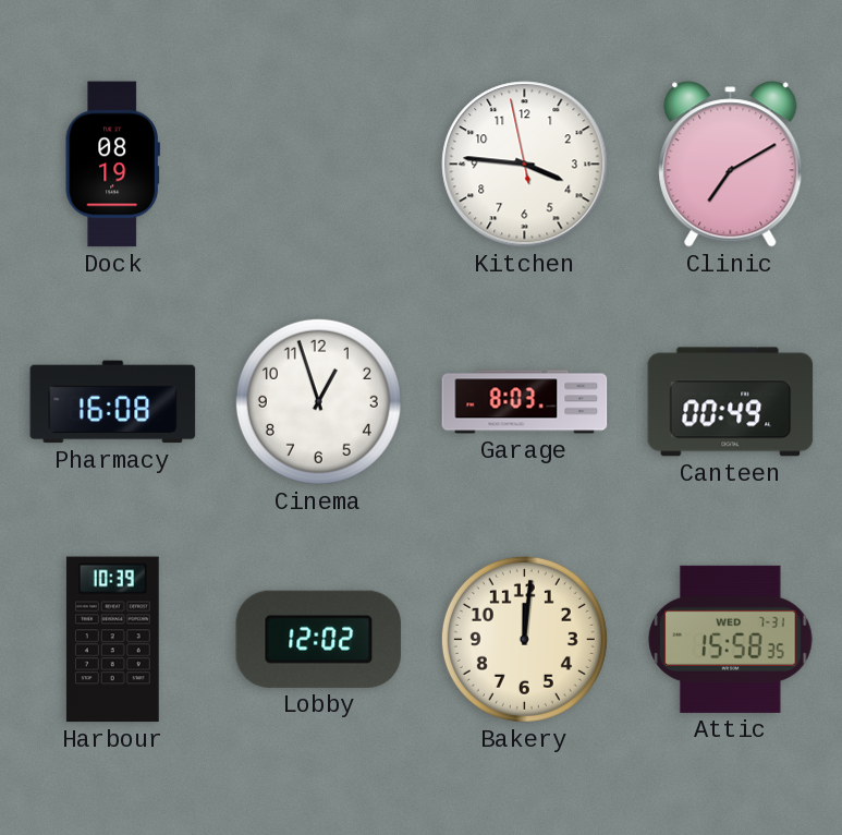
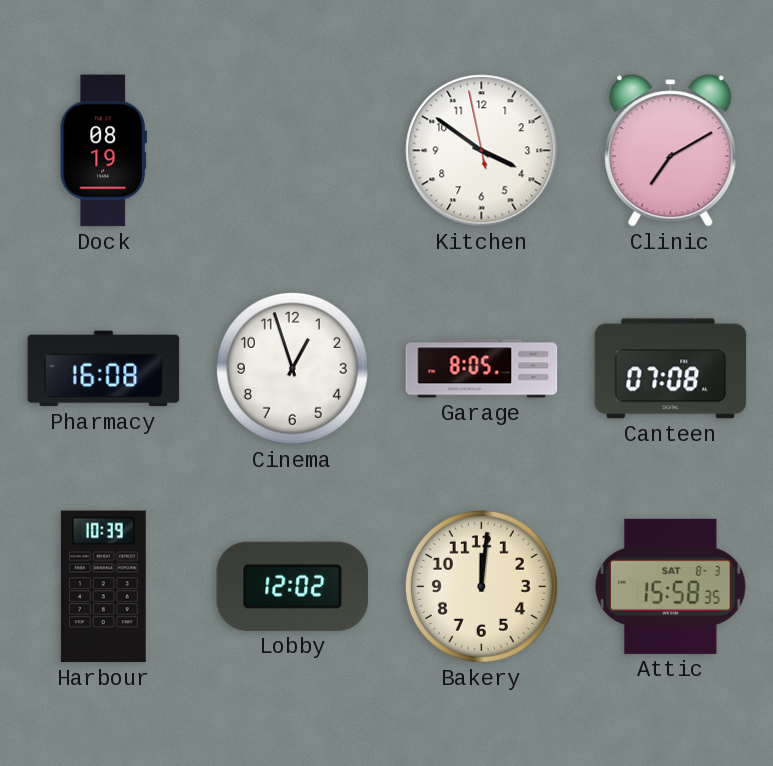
Kitchen: 3:45 -> 3:50 (482, 151)
Garage: 8:03 -> 8:05 (482, 369)
Canteen: 00:49 -> 07:08 (671, 369)
Attic date: WED 7-31 -> SAT 8-3 (671, 586)
